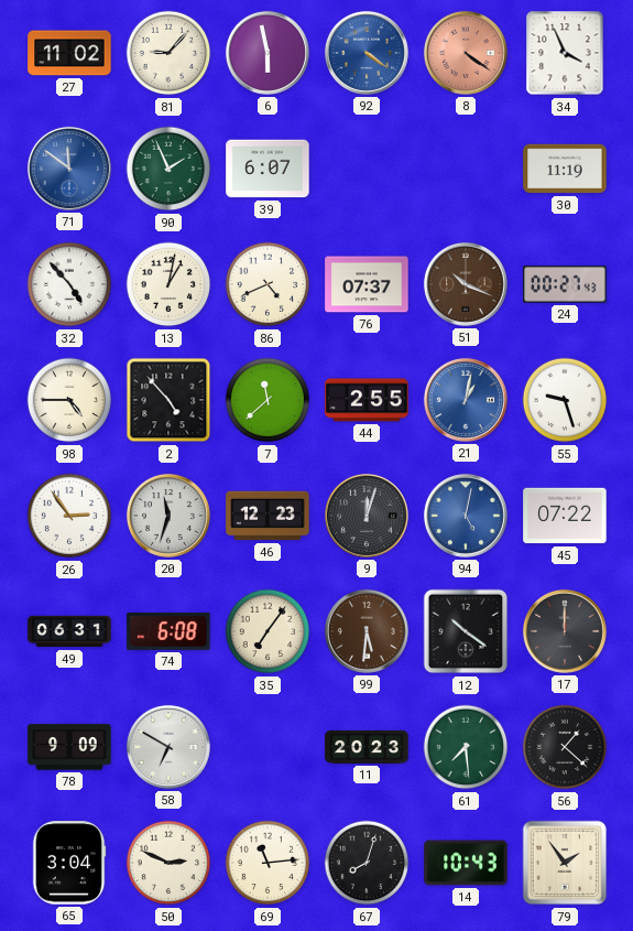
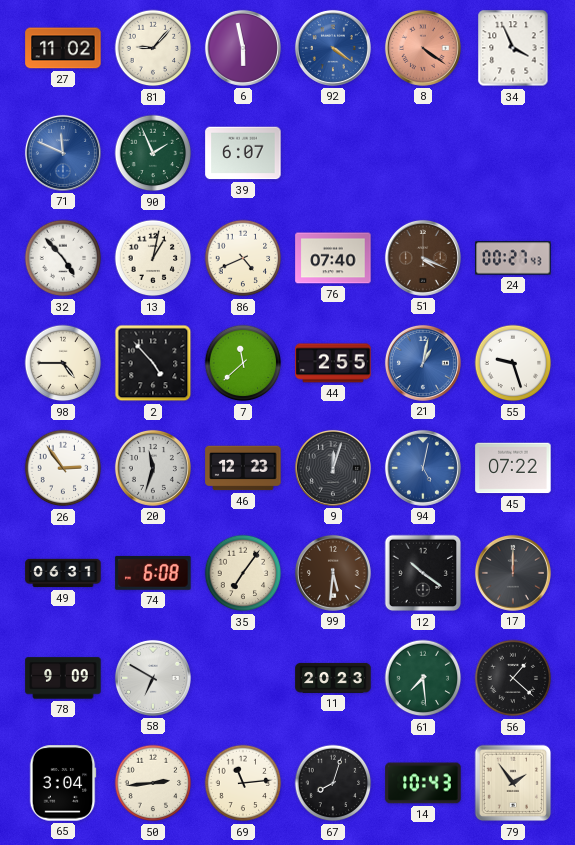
71: 11:51 -> 11:49 (63, 153)
30: 11:19 -> none (565, 169)
76: 07:37 -> 07:40 (333, 258)
51: 10:19 -> 4:19 (423, 258)
50: 2:49 -> 2:44 (153, 783)
